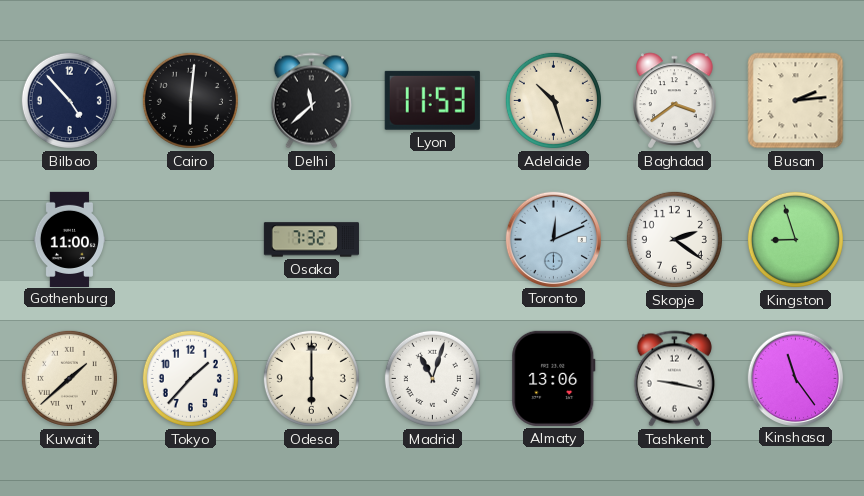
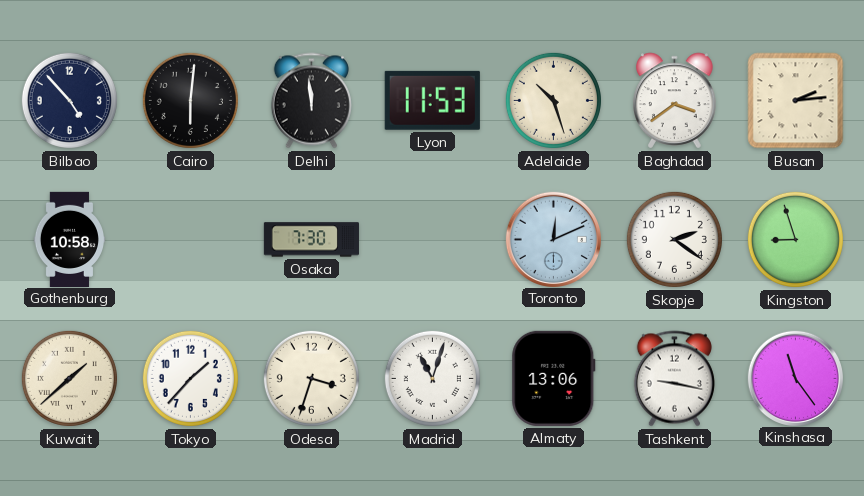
Delhi: 11:38 -> 11:59 (311, 101)
Gothenburg: 11:00 -> 10:58 (69, 239)
Osaka: 7:32 -> 7:30 (311, 240)
Odesa: 6:00 -> 3:33 (311, 378)
